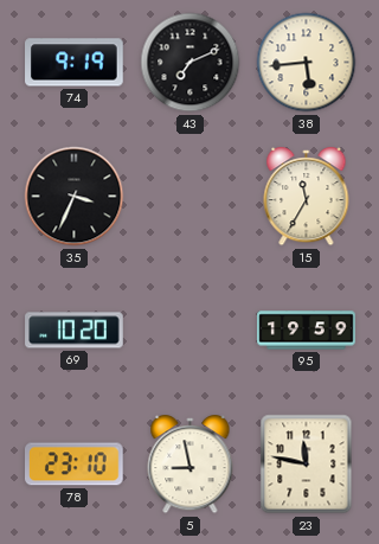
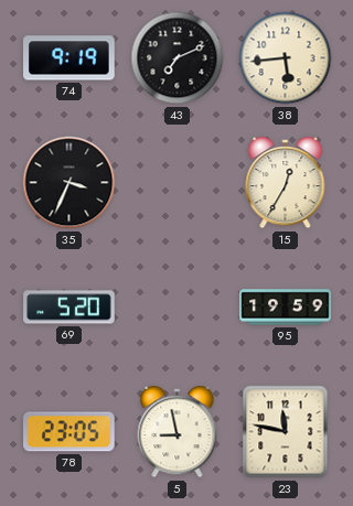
15: 11:35 -> 12:35 (286, 184)
69: 10:20 -> 5:20 (69, 308)
78: 23:10 -> 23:05 (69, 432)
